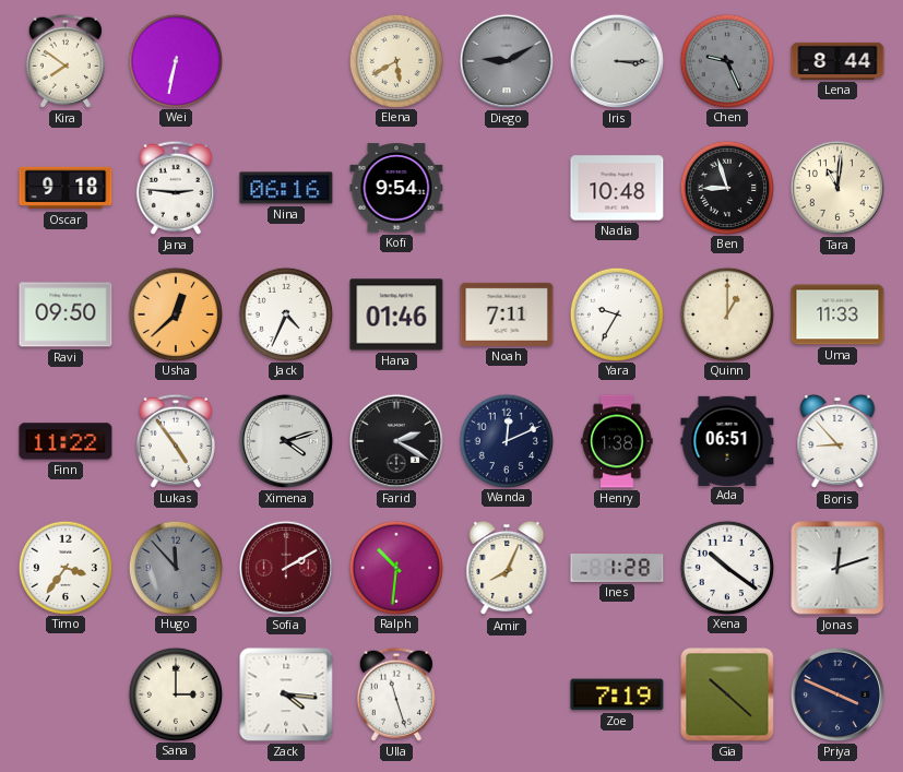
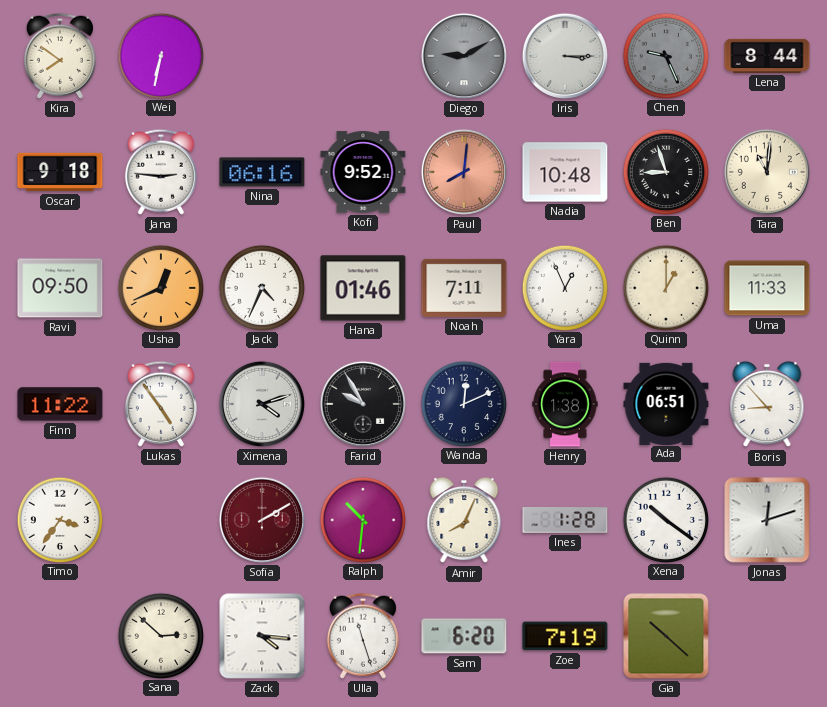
Elena: 5:40 -> none (395, 60)
Kofi: 9:54 -> 9:52 (363, 172)
Paul: none -> 8:01 (464, 172)
Usha: 12:38 -> 12:41 (160, 287)
Yara: 9:35 -> 12:56 (564, 287)
Farid: 2:20 -> 9:55 (363, 404)
Hugo: 11:53 -> none (175, 567)
Sana: 3:00 -> 2:52 (160, 635)
Sam: none -> 6:20 (464, 636)
Priya: 3:49 -> none (837, 694)
